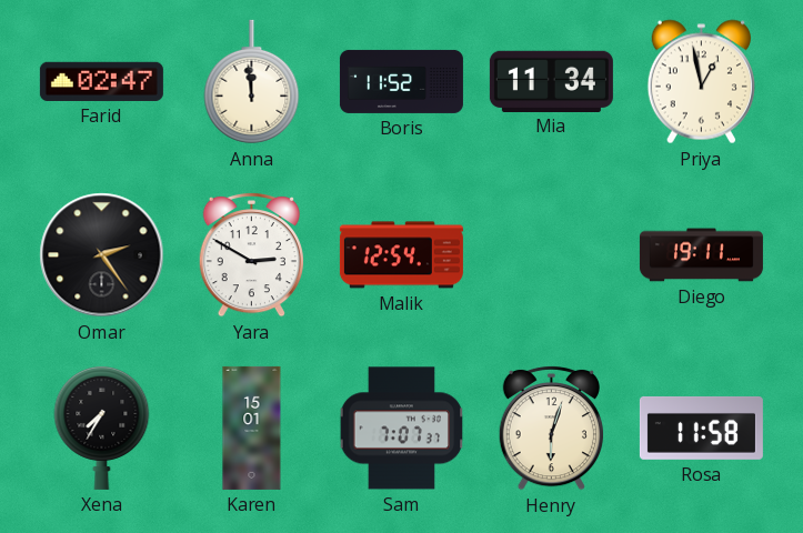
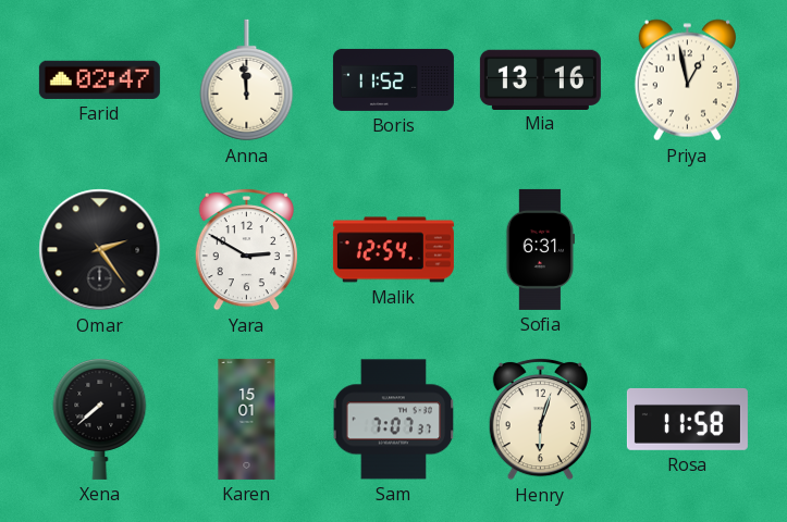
Mia: 11:34 -> 13:16 (540, 79)
Sofia: none -> 6:31 (540, 249)
Diego: 19:11 -> none (701, 255)
Xena: 7:35 -> 7:38 (100, 419)
